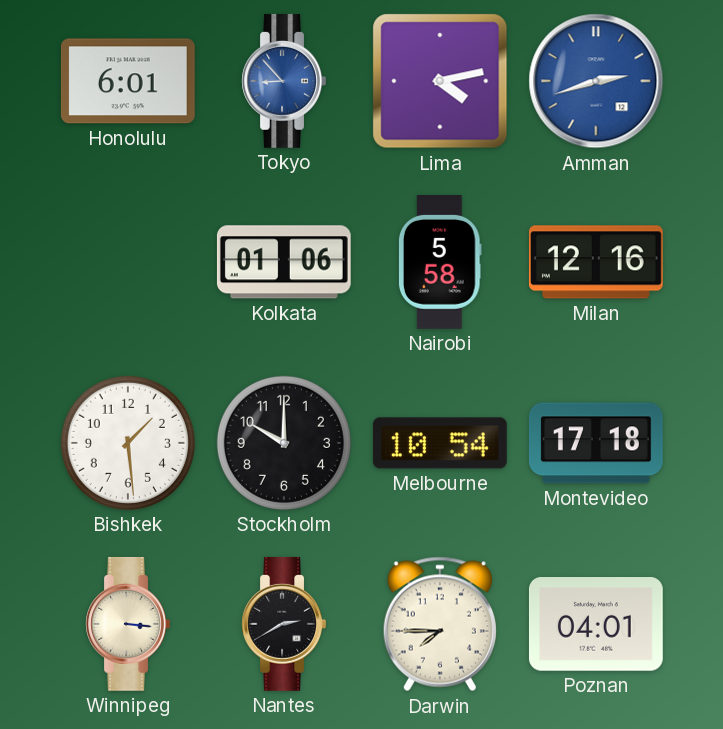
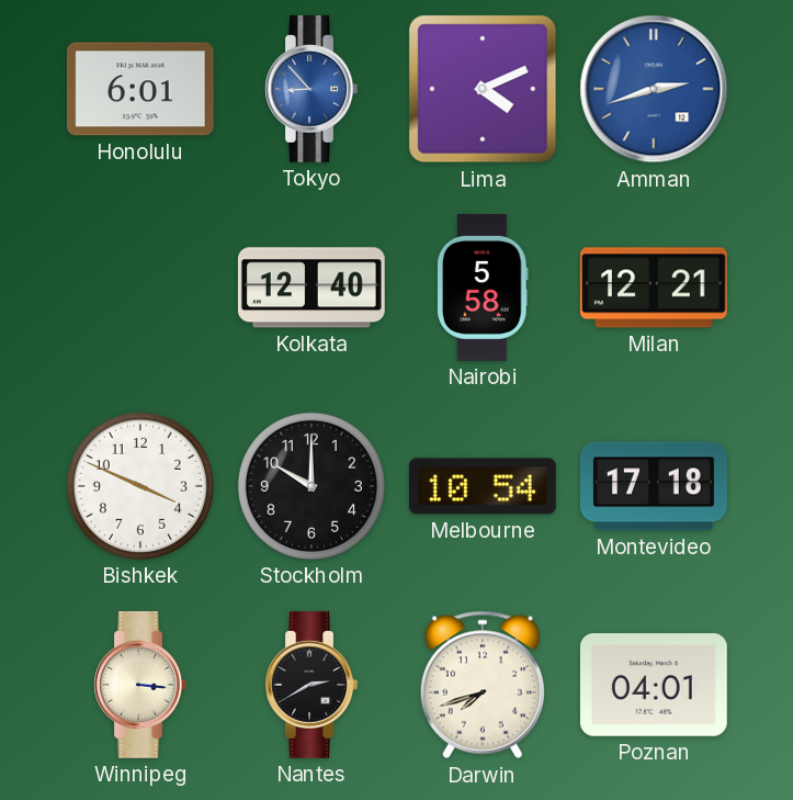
Lima: 4:13 -> 4:11 (483, 89)
Kolkata: 01:06 -> 12:40 (311, 288)
Milan: 12:16 -> 12:21 (654, 288)
Bishkek: 1:29 -> 3:49 (140, 486)
Darwin: 7:45 -> 7:42 (483, 685)
